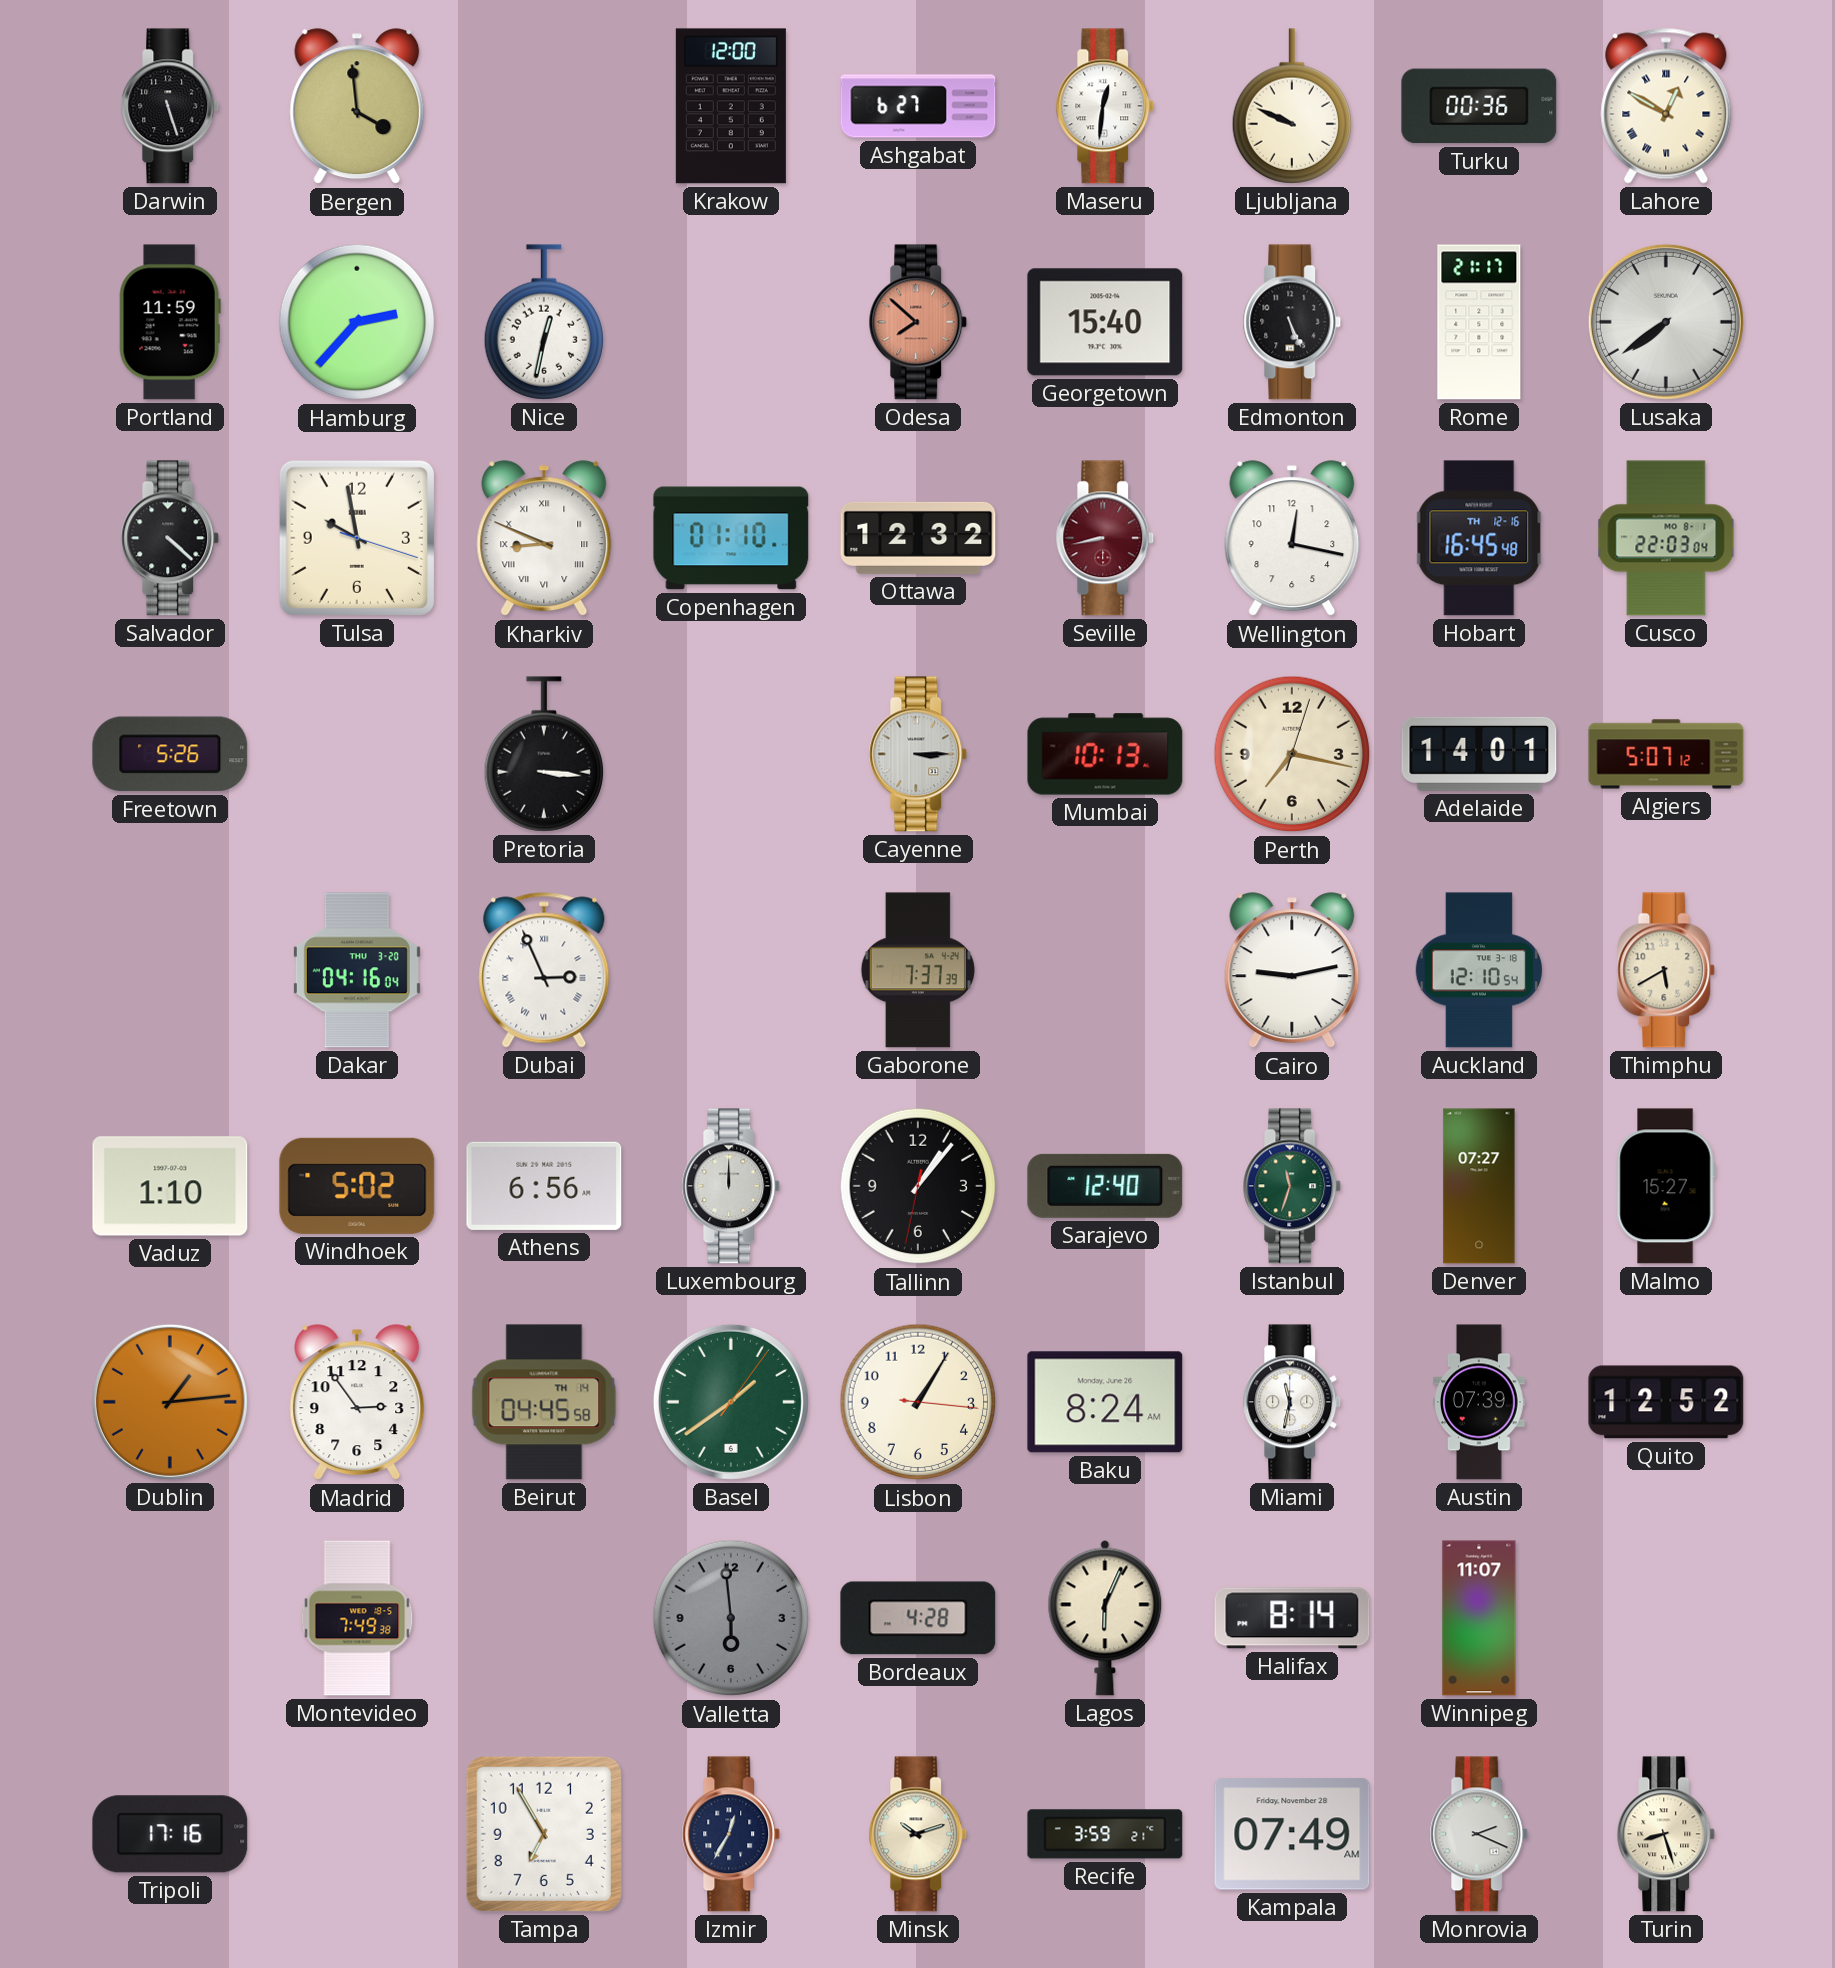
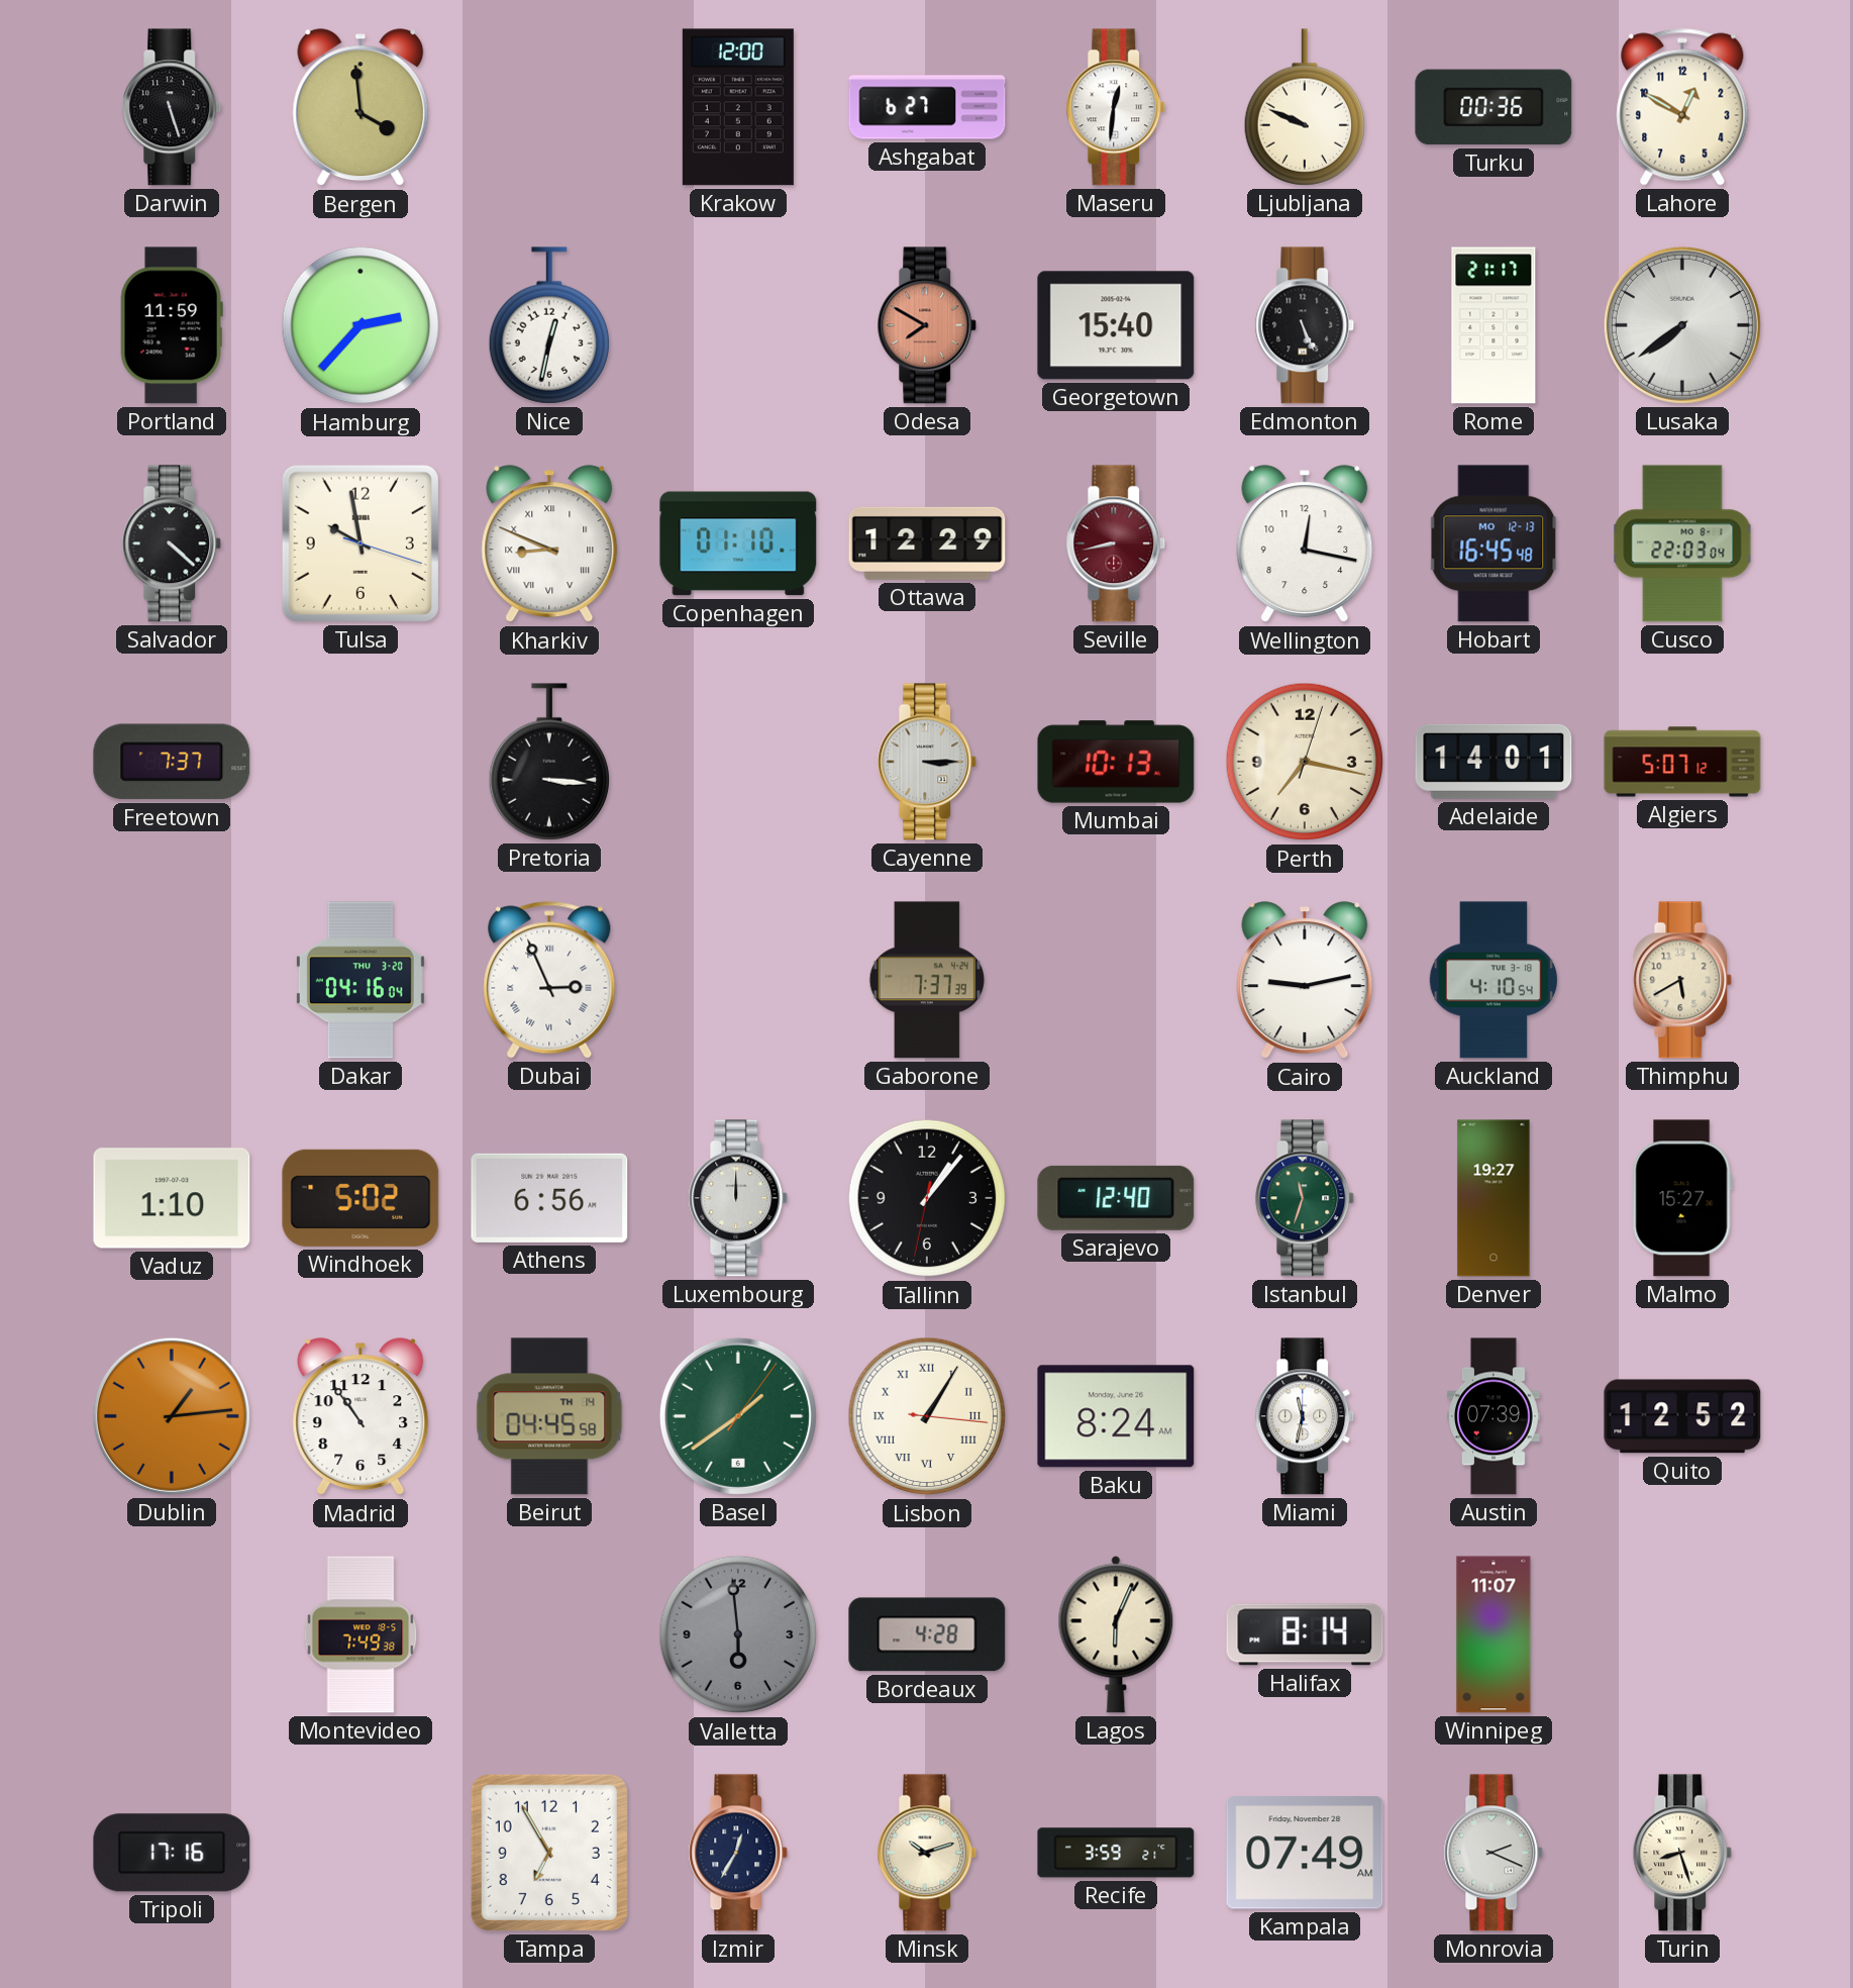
Lahore numerals: Roman -> Arabic (1682, 107)
Odesa: 7:52 -> 7:50 (927, 325)
Ottawa: 12:32 -> 12:29 (927, 543)
Hobart date: TH 12-16 -> MO 12-13 (1494, 543)
Freetown: 5:26 -> 7:37 (172, 762)
Auckland: 12:10 -> 4:10 (1494, 980)
Denver: 07:27 -> 19:27 (1494, 1198)
Madrid: 2:54 -> 10:54 (361, 1417)
Lisbon numerals: Arabic -> Roman (927, 1416)
